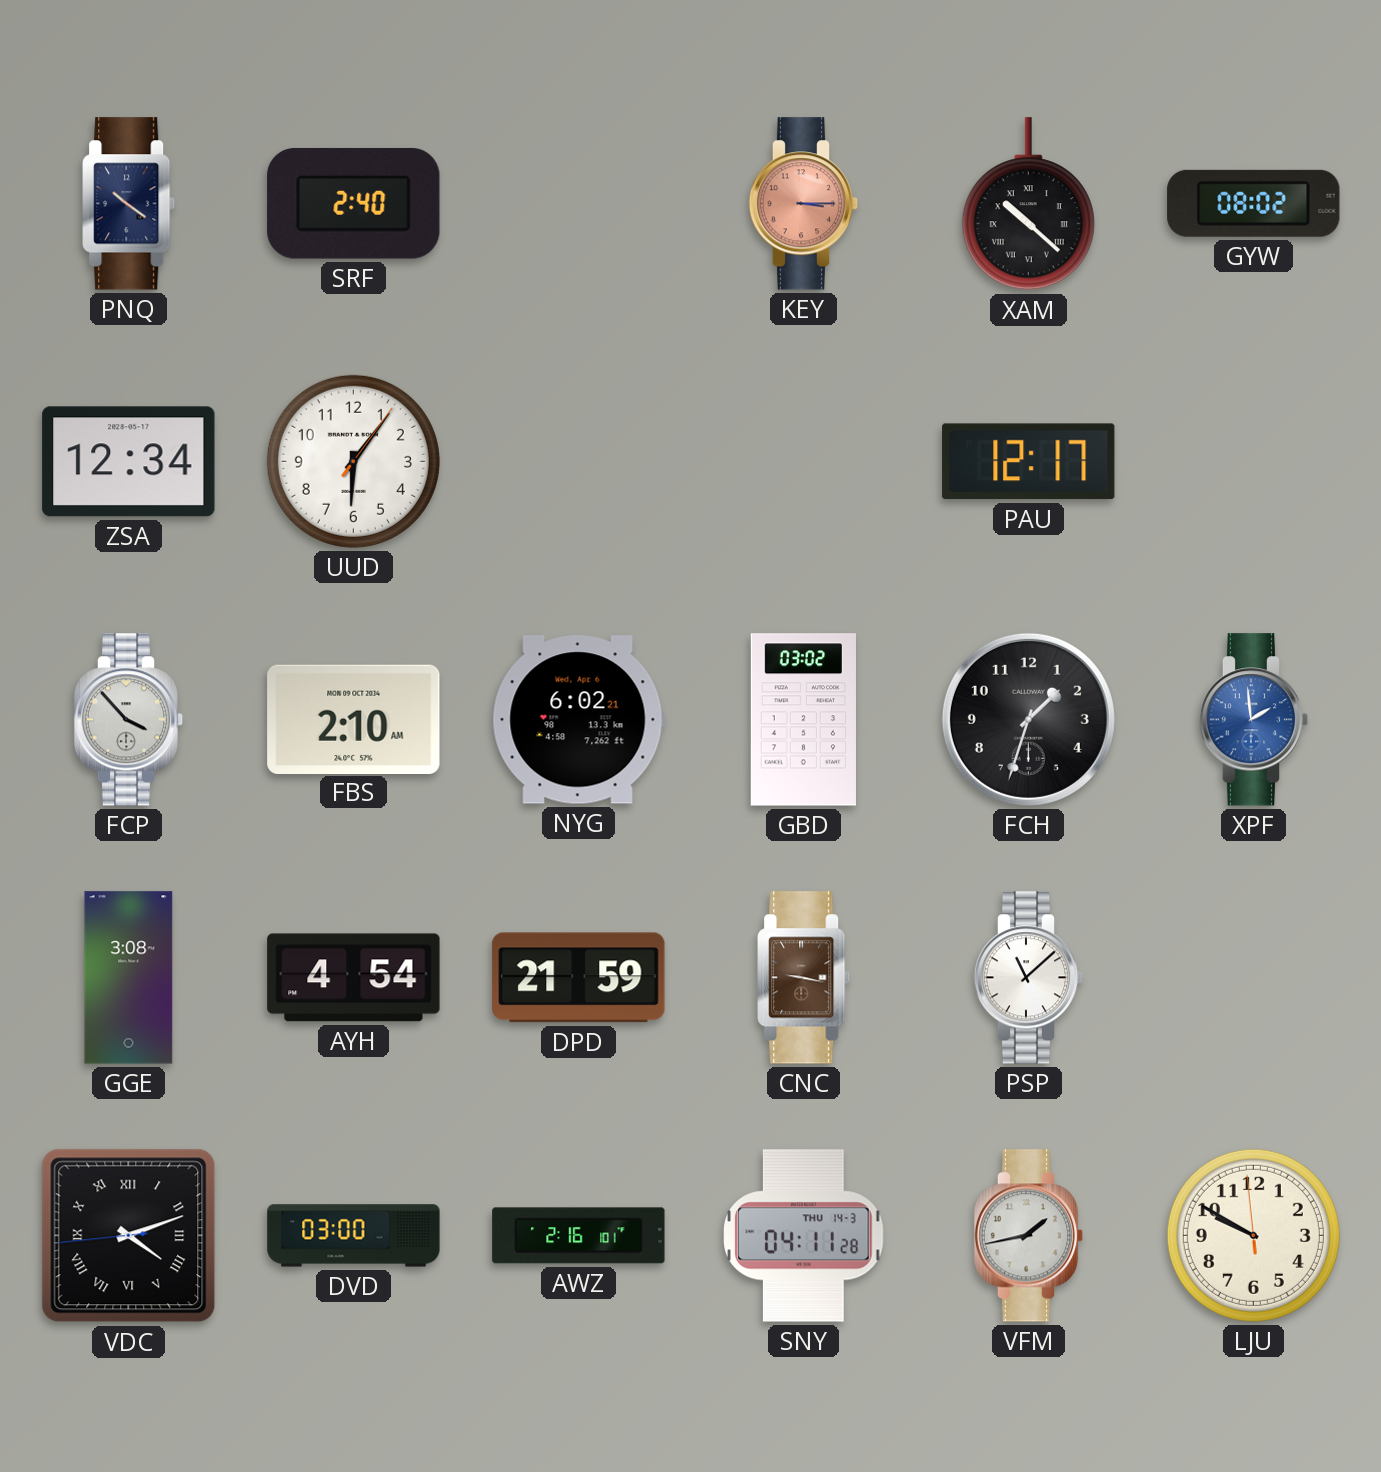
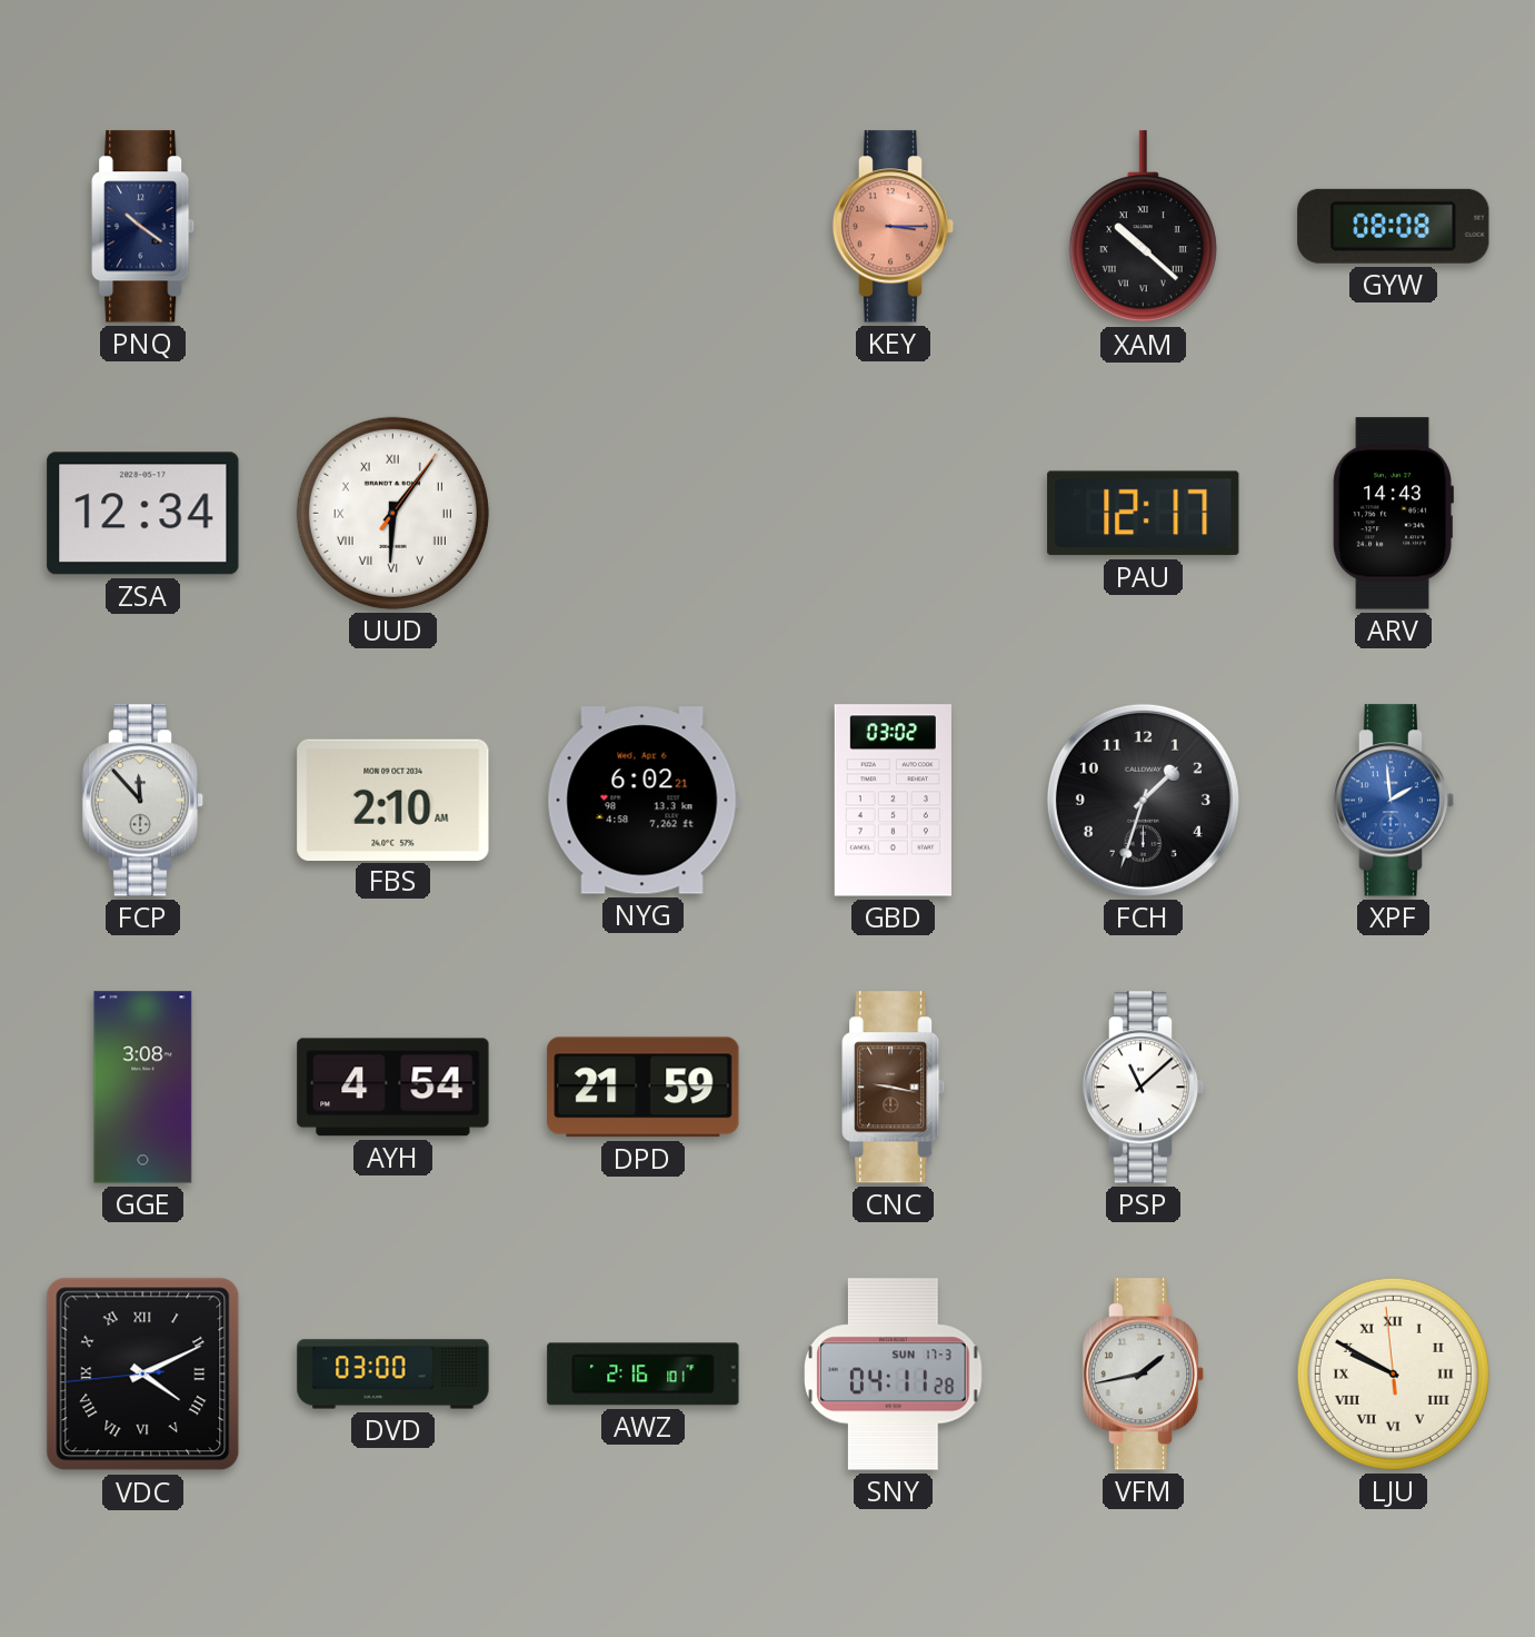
SRF: 2:40 -> none (354, 203)
GYW: 08:02 -> 08:08 (1394, 226)
UUD numerals: Arabic -> Roman (392, 513)
ARV: none -> 14:43 (1393, 514)
FCP: 3:53 -> 11:53 (143, 801)
VDC: 4:11 -> 4:10 (143, 1375)
SNY date: THU 14-3 -> SUN 17-3 (894, 1375)
LJU numerals: Arabic -> Roman (1393, 1373)
